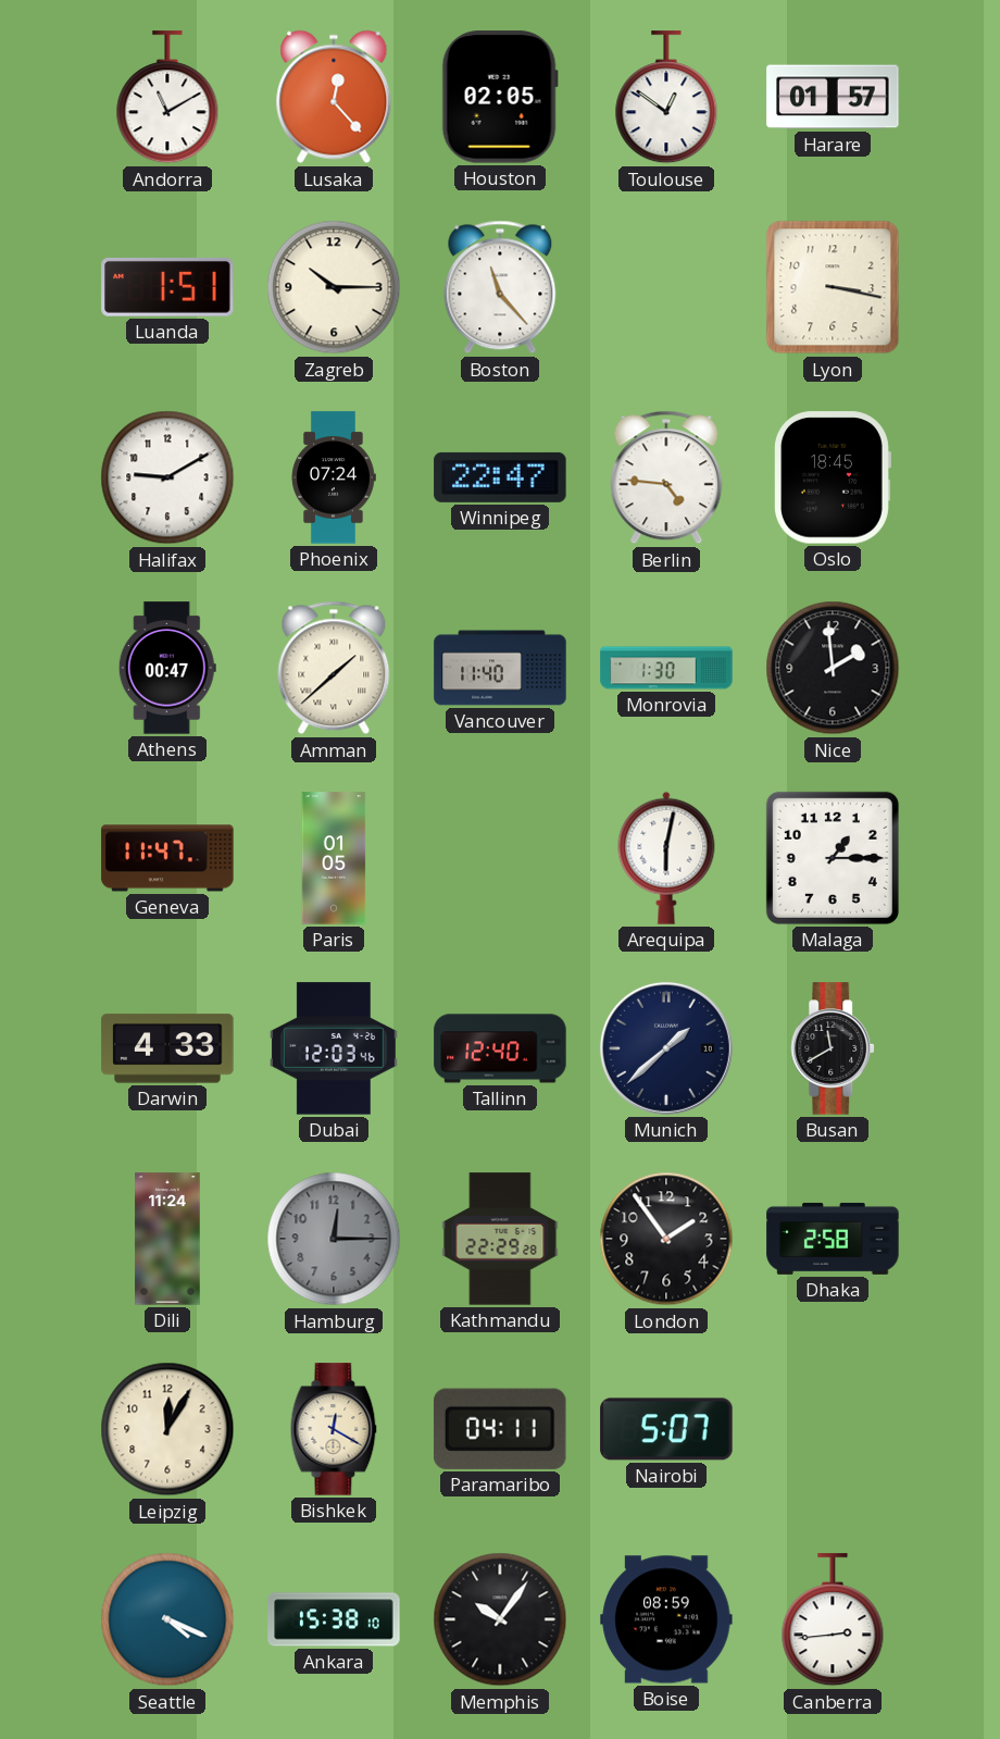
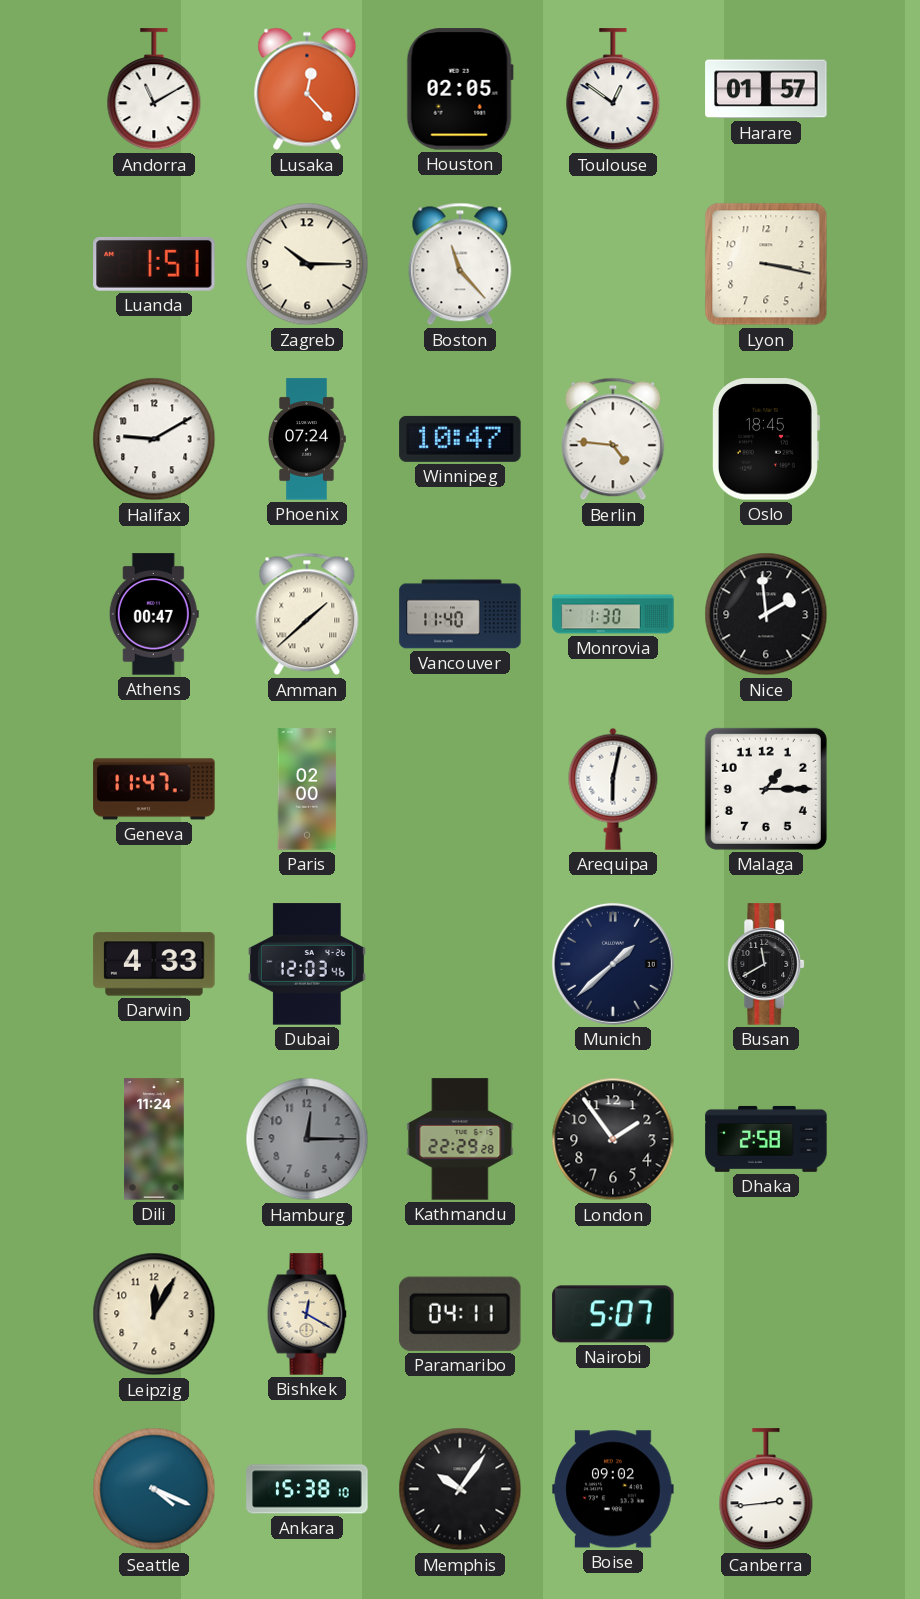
Winnipeg: 22:47 -> 10:47 (460, 439)
Paris: 01:05 -> 02:00 (307, 789)
Tallinn: 12:40 -> none (500, 1048)
Boise: 08:59 -> 09:02 (613, 1489)
